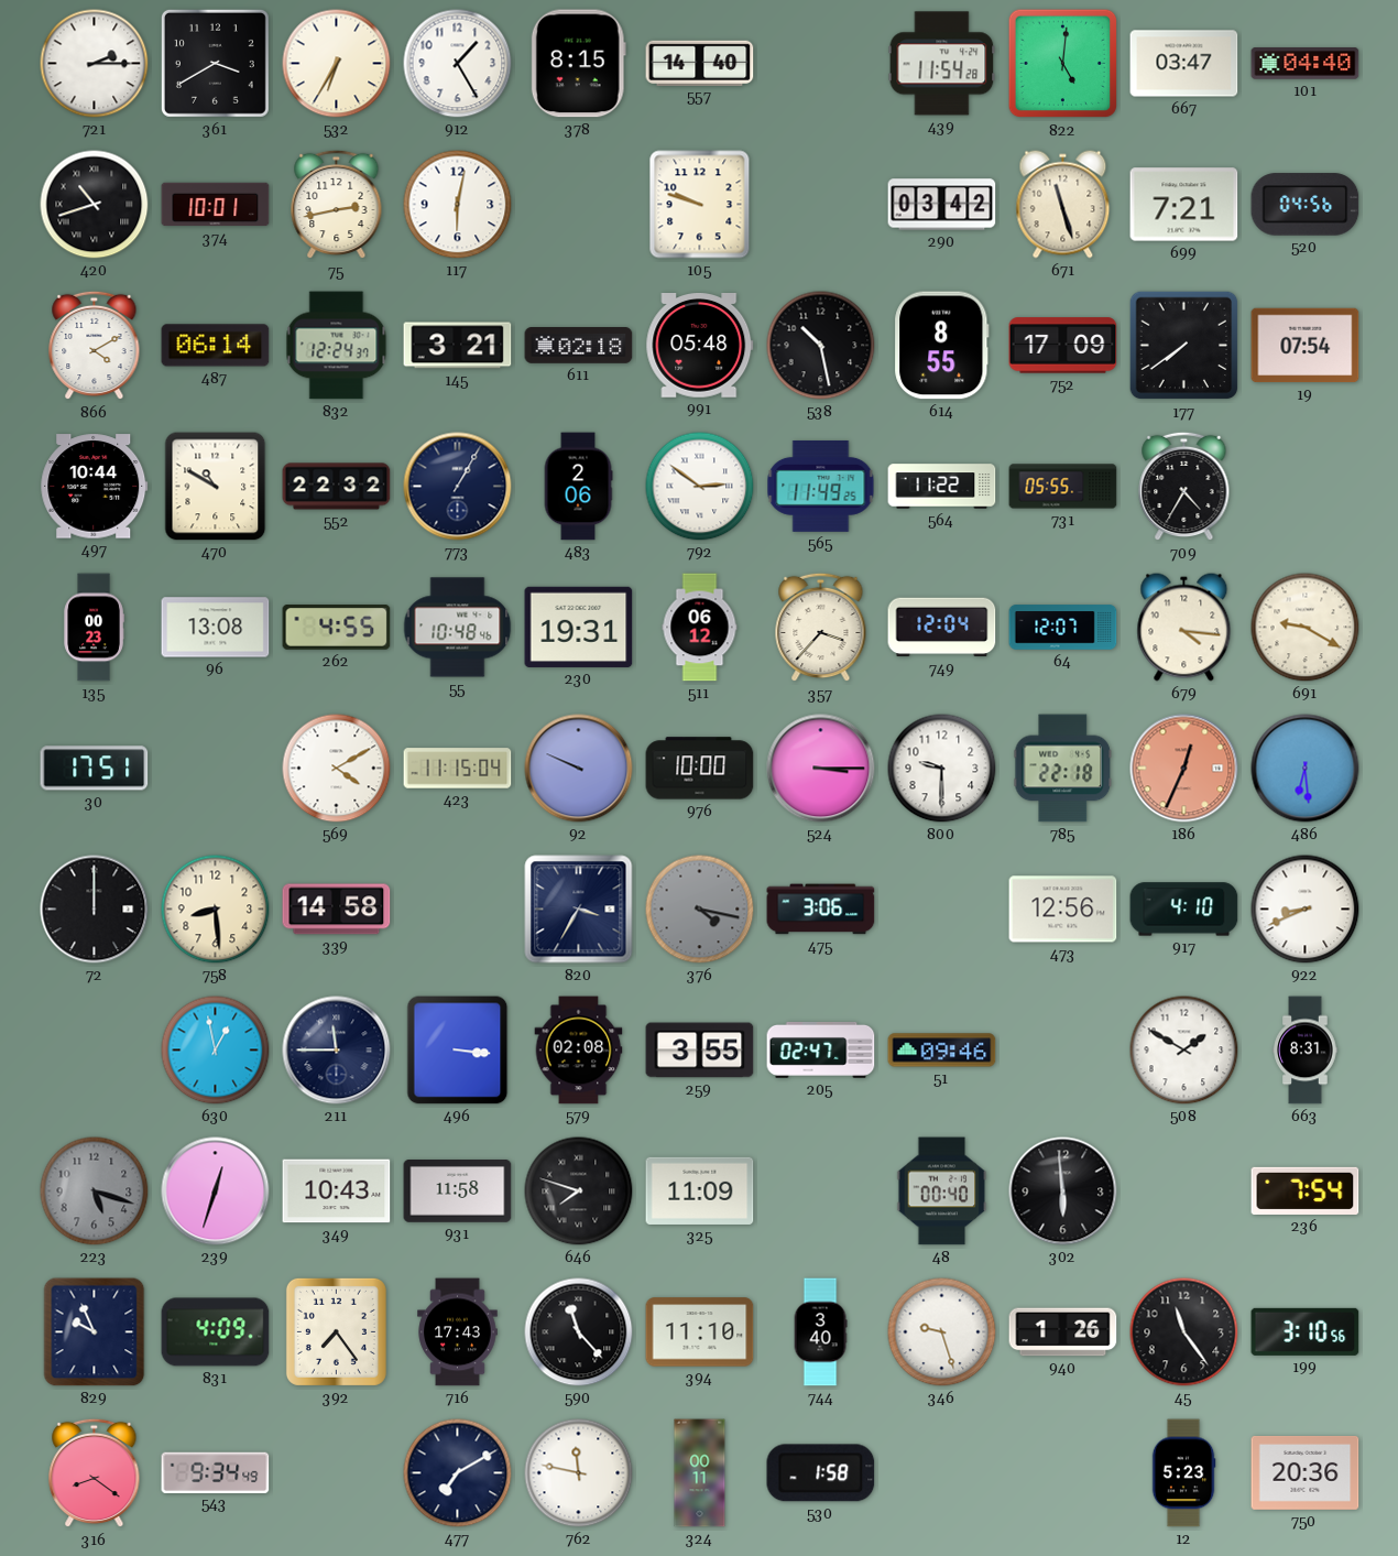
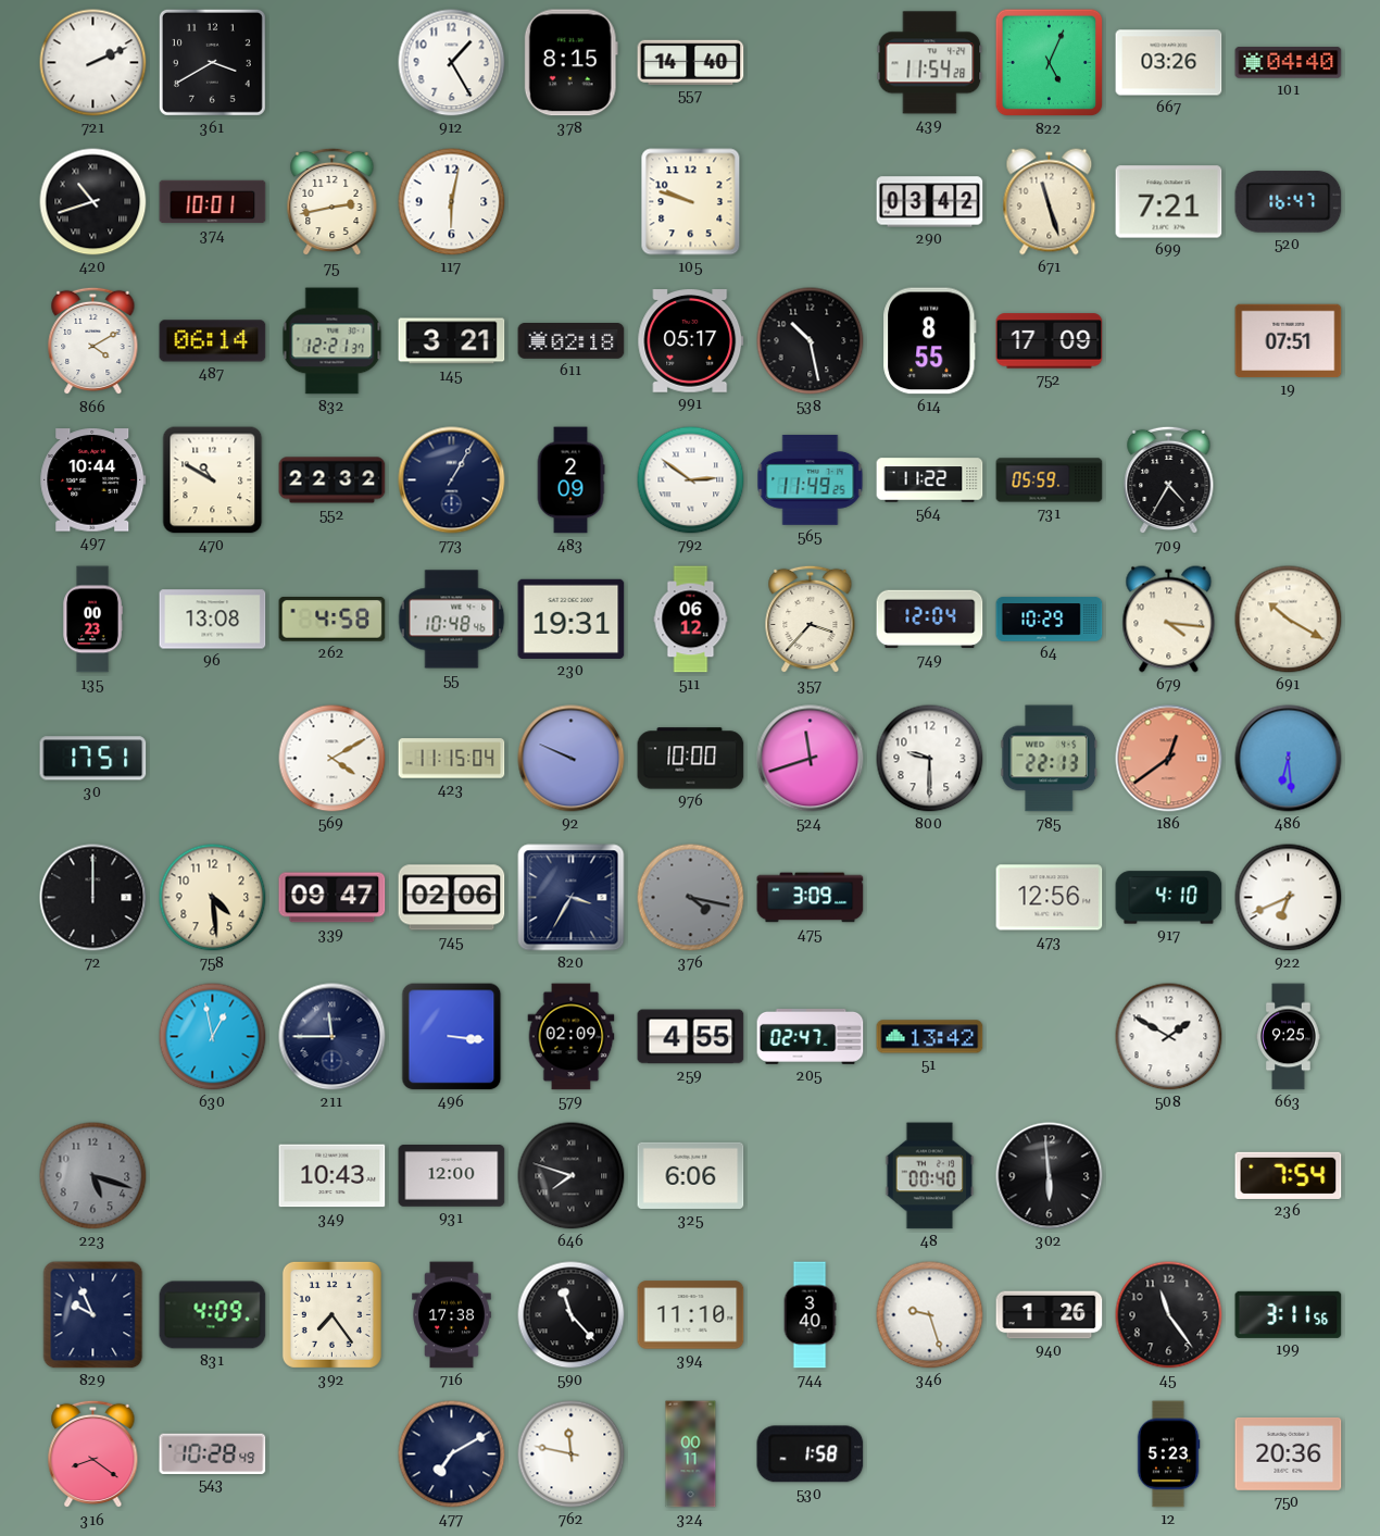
721: 2:15 -> 2:11 (93, 63)
532: 6:35 -> none (337, 64)
822: 5:01 -> 5:04 (1050, 63)
667: 03:47 -> 03:26 (1169, 63)
520: 04:56 -> 16:47 (1289, 202)
832: 12:24 -> 12:21 (333, 341)
991: 05:48 -> 05:17 (691, 341)
177: 7:39 -> none (1184, 346)
19: 07:54 -> 07:51 (1289, 341)
483: 2:06 -> 2:09 (570, 480)
731: 05:55 -> 05:59 (1050, 480)
262: 4:55 -> 4:58 (333, 620)
64: 12:07 -> 10:29 (1050, 620)
691: 9:20 -> 10:20 (1289, 620)
524: 3:15 -> 11:42 (811, 759)
785: 22:18 -> 22:13 (1050, 759)
186: 12:34 -> 12:39 (1169, 759)
758: 8:29 -> 4:29 (213, 898)
339: 14:58 -> 09:47 (333, 898)
745: none -> 02:06 (452, 898)
475: 3:06 -> 3:09 (811, 898)
922: 8:41 -> 6:41 (1289, 898)
579: 02:08 -> 02:09 (572, 1037)
259: 3:55 -> 4:55 (691, 1037)
51: 09:46 -> 13:42 (930, 1037)
663: 8:31 -> 9:25 (1289, 1037)
239: 12:33 -> none (216, 1192)
931: 11:58 -> 12:00 (452, 1176)
325: 11:09 -> 6:06 (691, 1175)
716: 17:43 -> 17:38 (452, 1315)
199: 3:10 -> 3:11 (1289, 1314)
543: 9:34 -> 10:28 (213, 1453)
